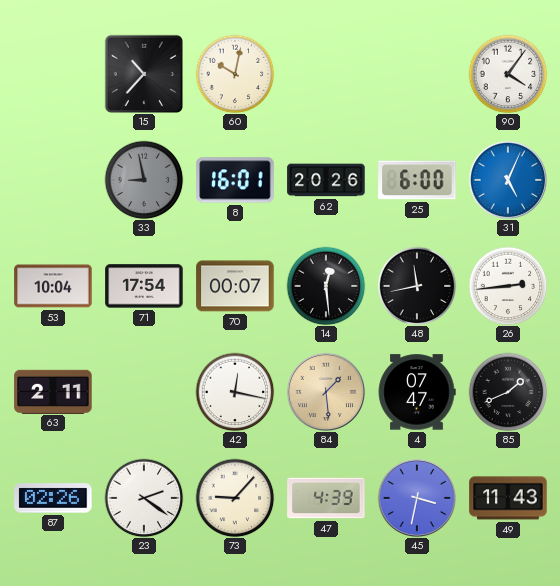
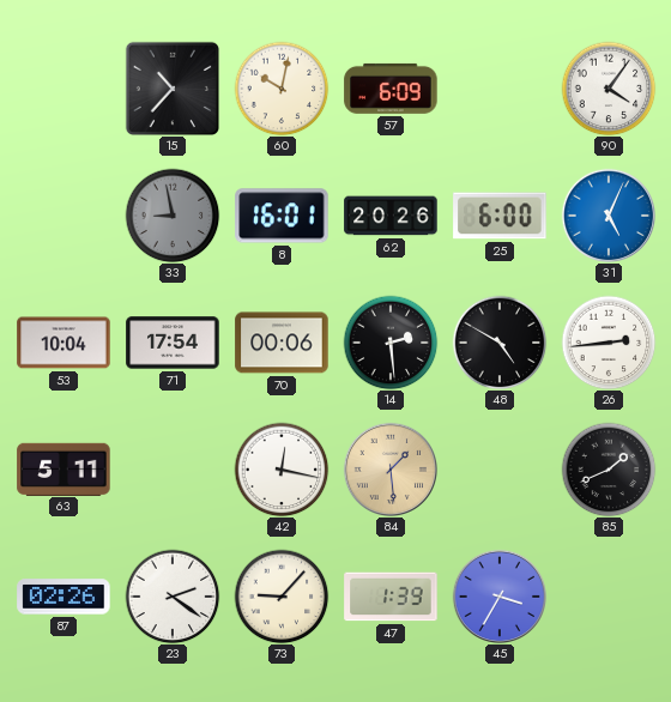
57: none -> 6:09 (391, 89)
70: 00:07 -> 00:06 (282, 343)
14: 12:29 -> 2:29 (391, 343)
48: 11:43 -> 4:50 (500, 343)
63: 2:11 -> 5:11 (64, 468)
4: 07:47 -> none (417, 392)
47: 4:39 -> 1:39 (391, 597)
45: 3:32 -> 3:35 (498, 595)
49: 11:43 -> none (508, 498)
